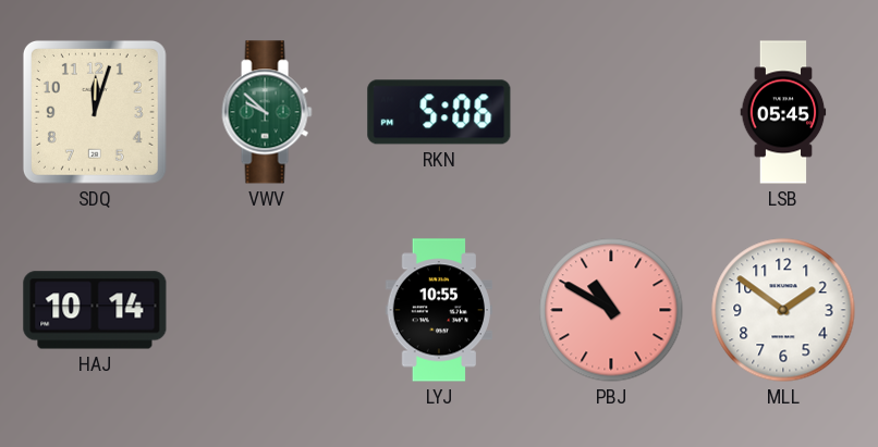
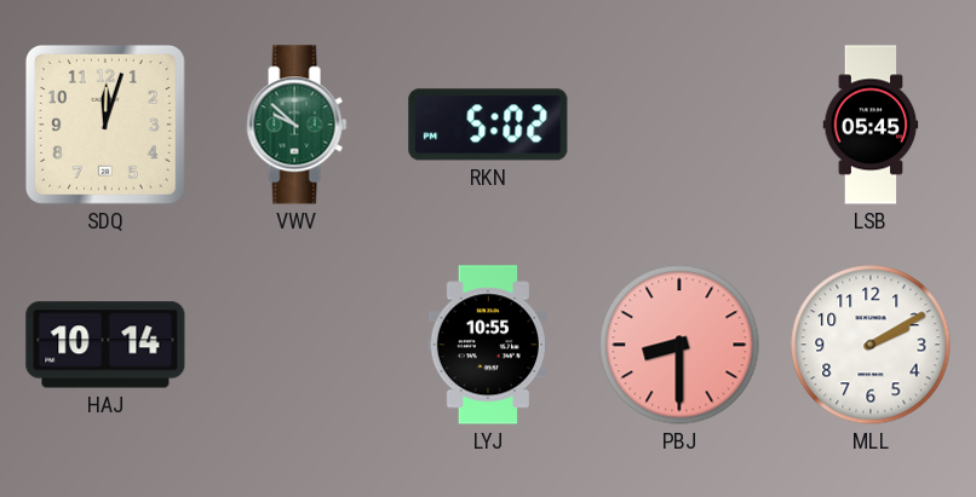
RKN: 5:06 -> 5:02 (488, 125)
PBJ: 10:50 -> 8:30 (679, 345)
MLL: 1:51 -> 2:10 (871, 345)
